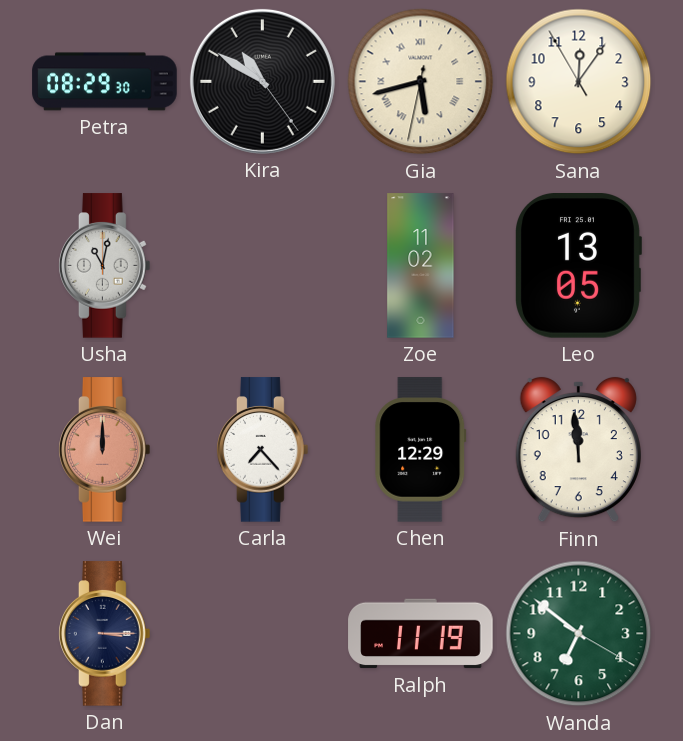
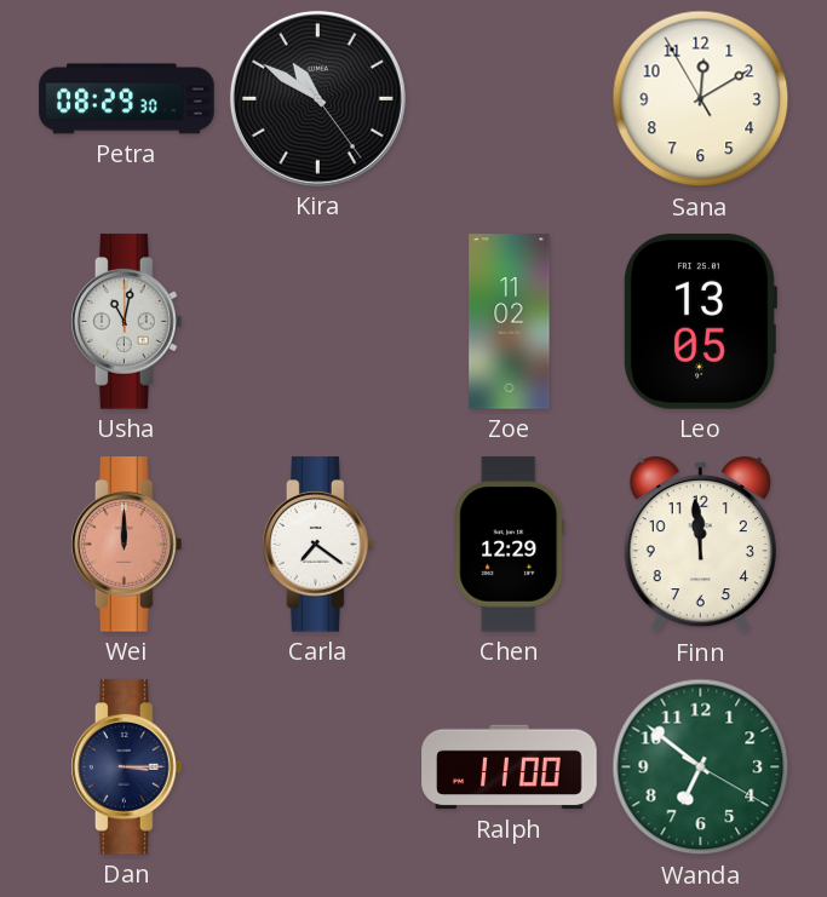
Gia: 5:42 -> none (421, 82)
Sana: 12:05 -> 12:09 (701, 99)
Carla: 7:23 -> 7:21 (318, 545)
Ralph: 11:19 -> 11:00 (510, 767)
